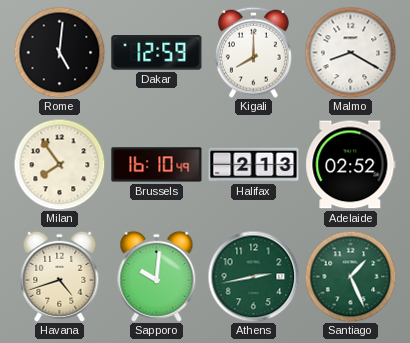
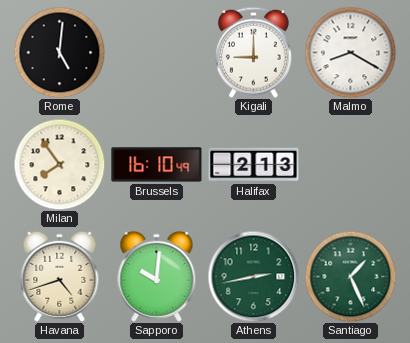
Dakar: 12:59 -> none (157, 53)
Kigali: 8:00 -> 9:00 (253, 52)
Adelaide: 02:52 -> none (351, 165)
